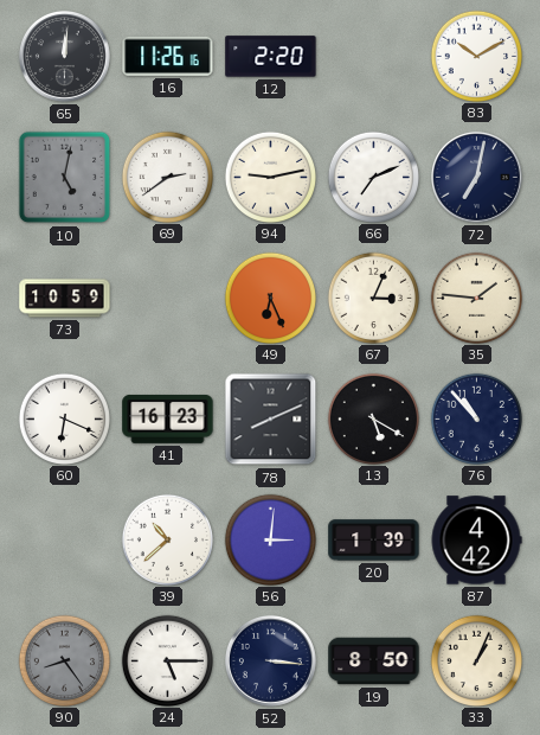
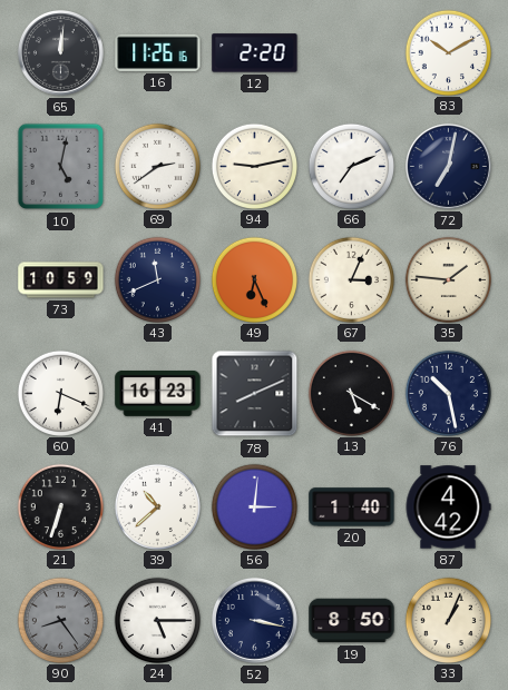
43: none -> 11:41 (157, 279)
76: 10:53 -> 10:28 (448, 393)
21: none -> 6:33 (60, 506)
20: 1:39 -> 1:40 (352, 507)
52: 3:16 -> 3:17 (254, 620)
